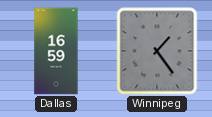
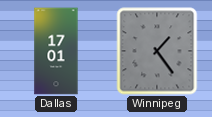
Dallas: 16:59 -> 17:01 (56, 51)
